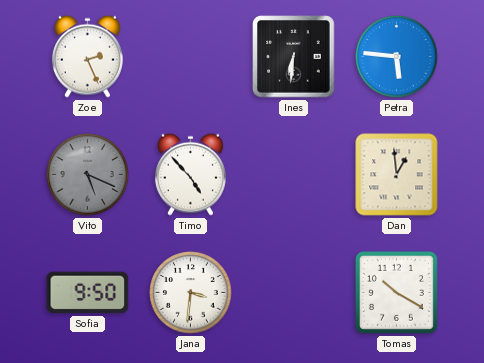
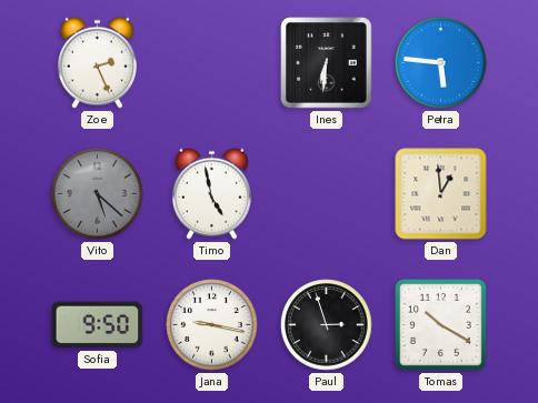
Vito: 5:19 -> 5:22 (98, 194)
Timo: 4:53 -> 4:58 (211, 193)
Jana: 3:31 -> 9:17 (212, 325)
Paul: none -> 2:57 (327, 325)
